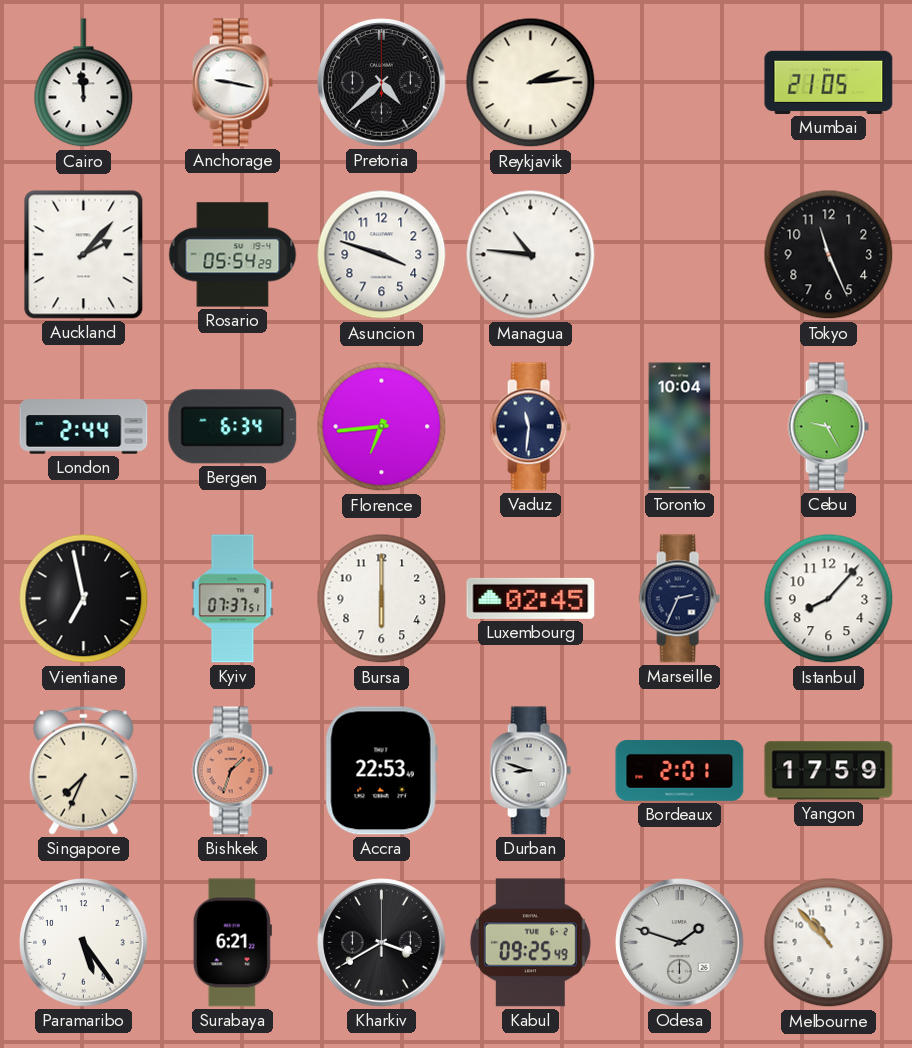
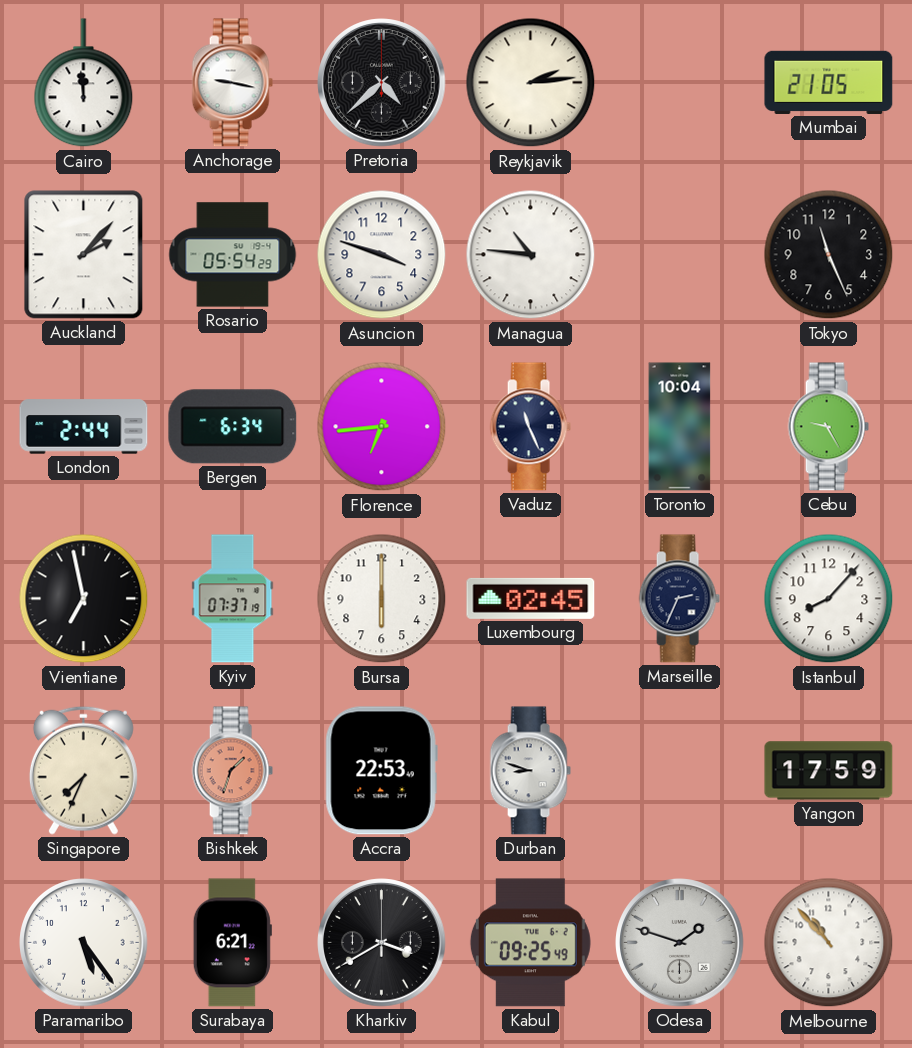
Vaduz: 11:31 -> 11:26 (530, 427)
Kyiv: 07:37:51 -> 07:37:19 (233, 599)
Bordeaux: 2:01 -> none (680, 771)
